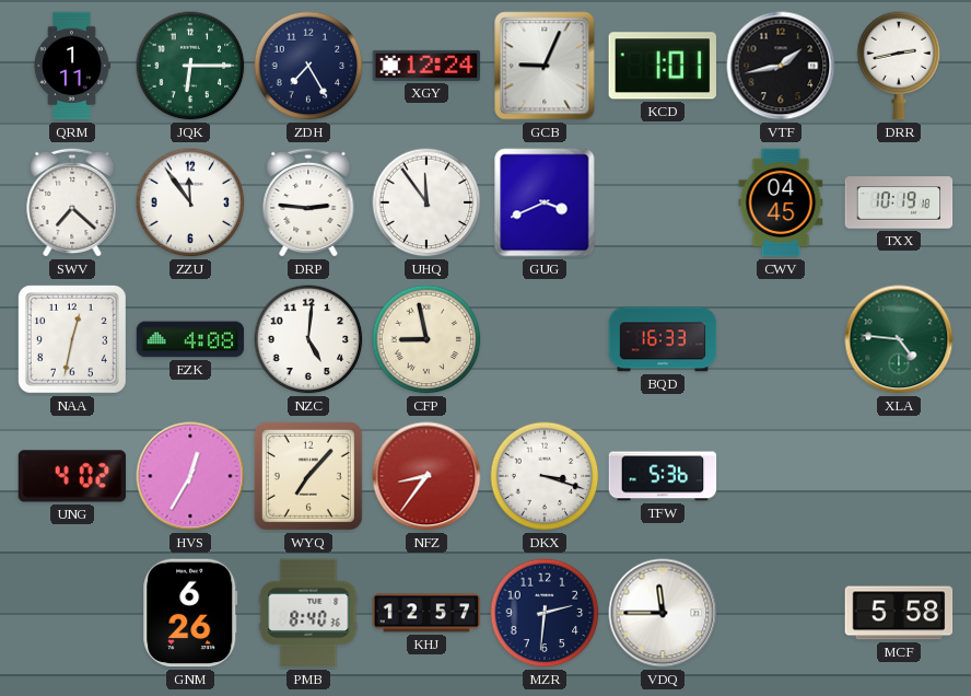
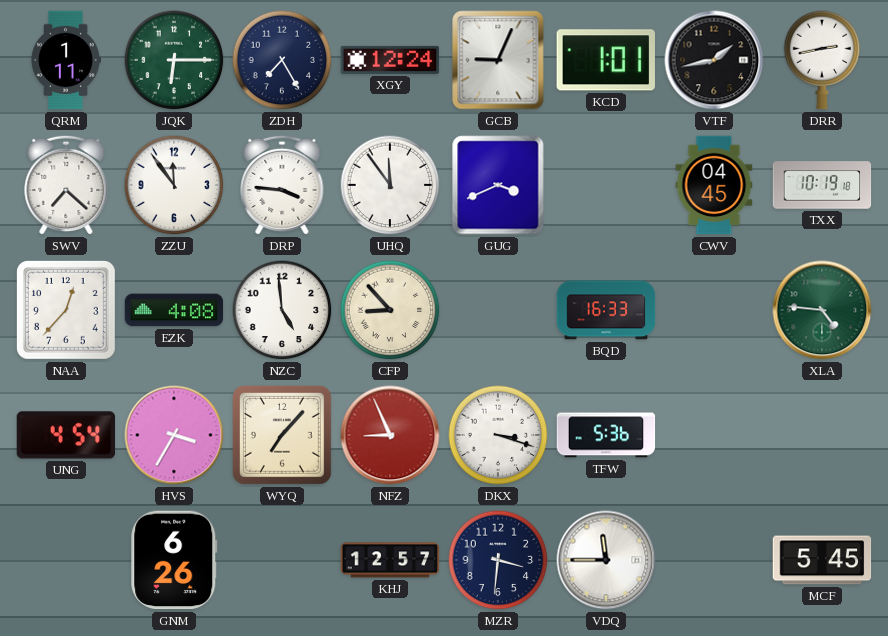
DRP: 2:46 -> 3:46 (282, 185)
NAA: 12:32 -> 12:37 (66, 310)
NZC: 5:01 -> 4:59 (282, 310)
CFP: 8:58 -> 8:53 (390, 310)
UNG: 4:02 -> 4:54 (66, 435)
HVS: 12:35 -> 3:35 (174, 435)
NFZ: 8:36 -> 8:56 (390, 435)
PMB: 8:40 -> none (308, 613)
MZR: 2:31 -> 3:31 (498, 560)
MCF: 5:58 -> 5:45 (822, 560)
